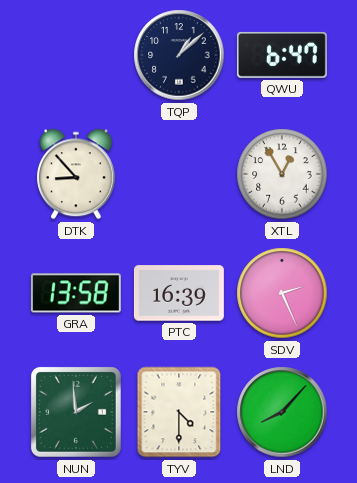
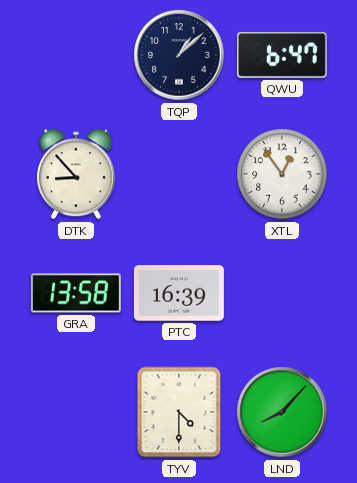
XTL: 12:55 -> 12:54 (282, 174)
SDV: 2:26 -> none (282, 293)
NUN: 1:59 -> none (76, 412)
